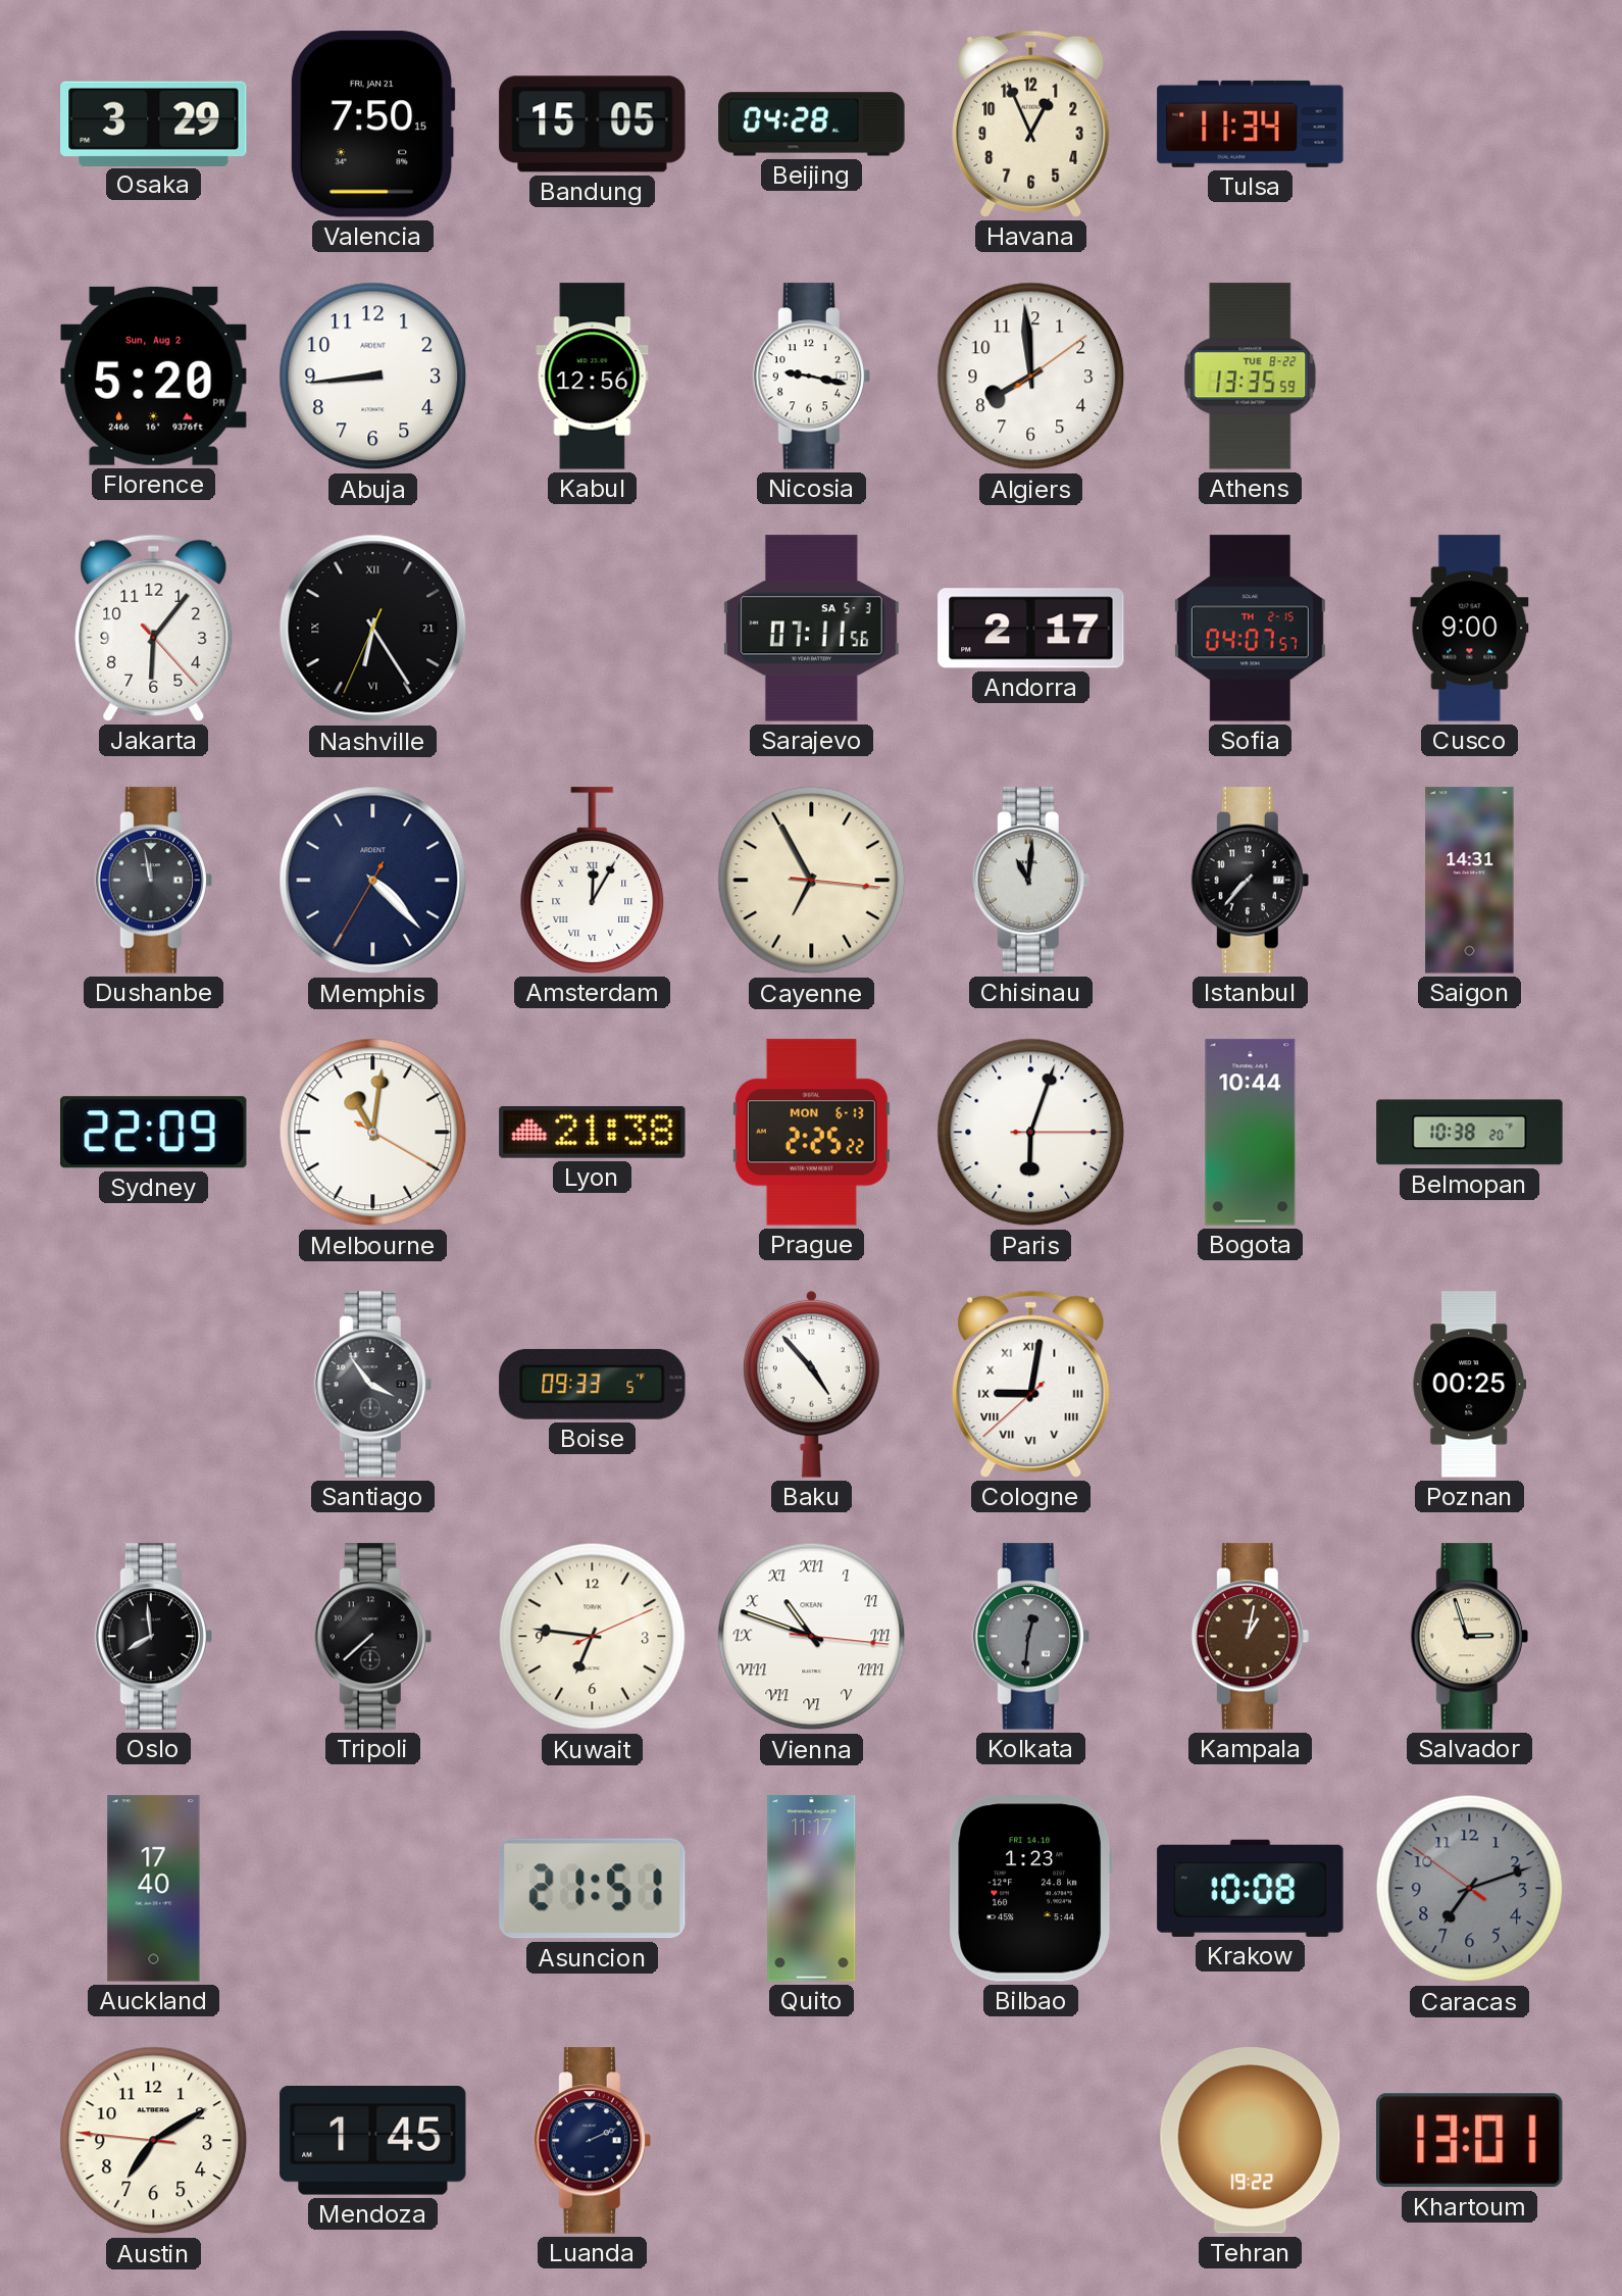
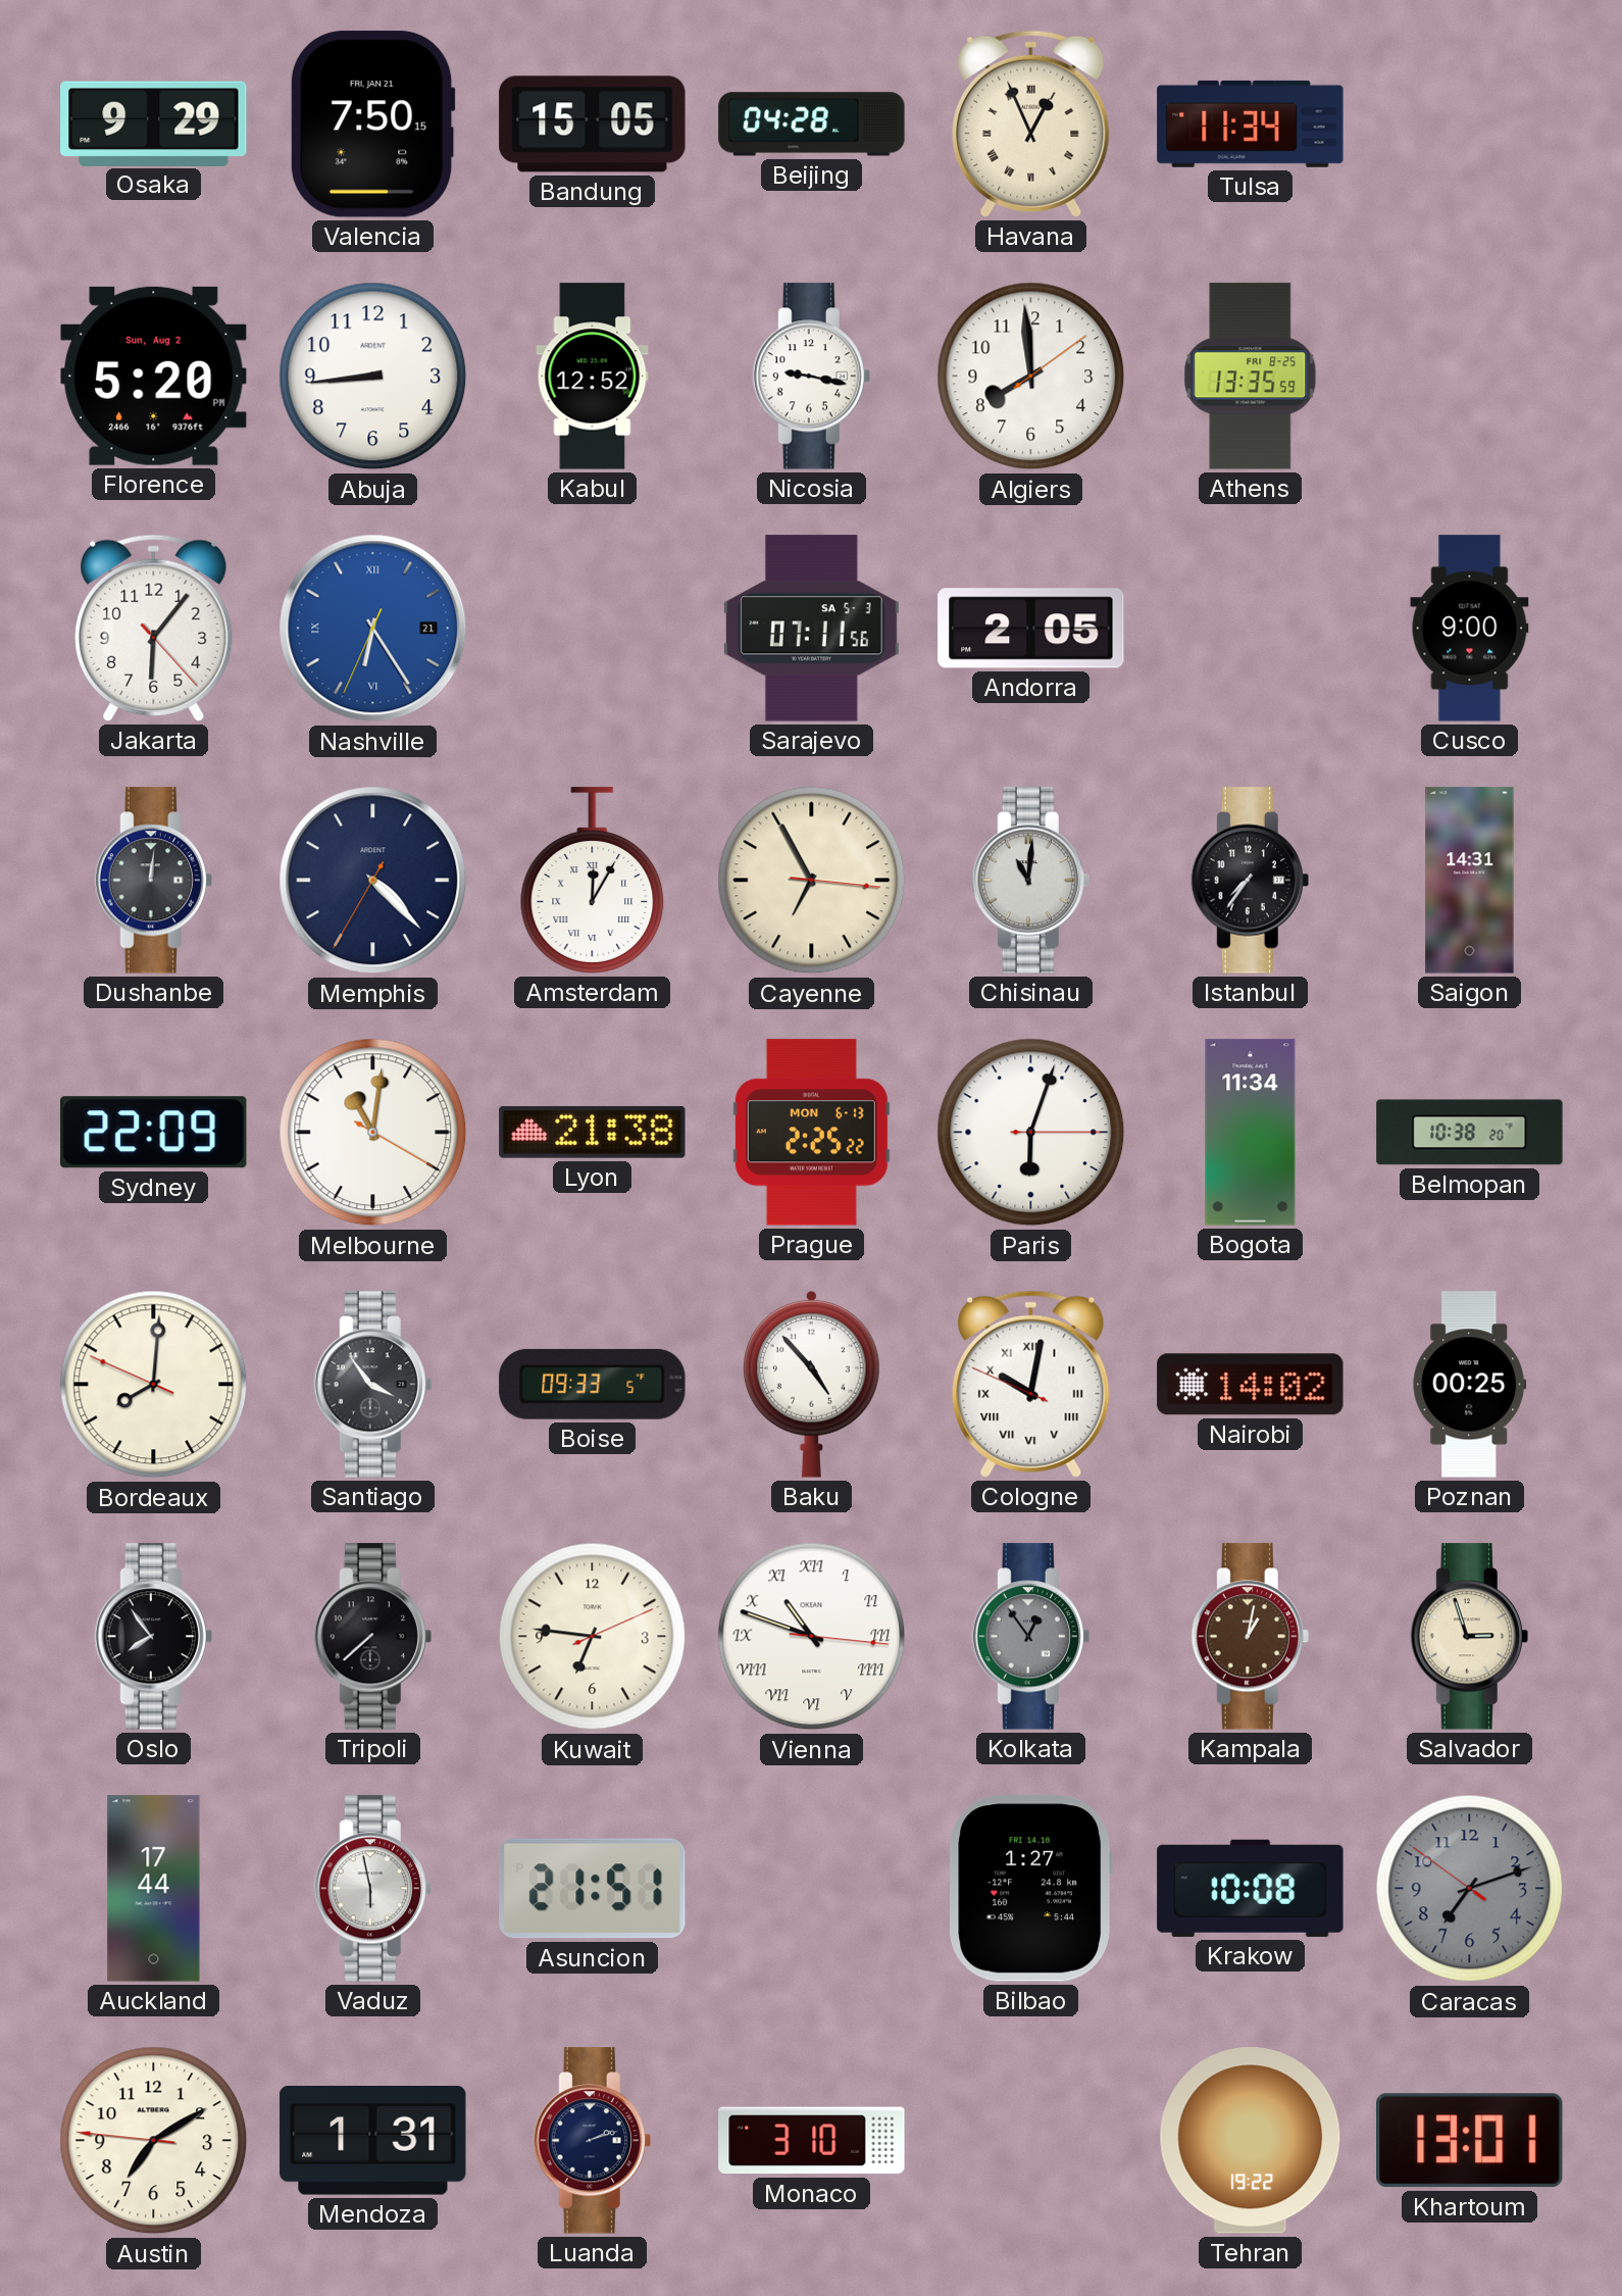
Osaka: 3:29 -> 9:29 (154, 123)
Havana numerals: Arabic -> Roman (1031, 123)
Kabul: 12:56 -> 12:52 (593, 377)
Athens date: TUE 8-22 -> FRI 8-25 (1251, 377)
Nashville dial: black -> blue (373, 629)
Andorra: 2:17 -> 2:05 (1031, 629)
Sofia: 04:07 -> none (1250, 629)
Dushanbe: 11:58 -> 12:01 (153, 881)
Istanbul: 7:37 -> 7:36 (1250, 881)
Bogota: 10:44 -> 11:34 (1251, 1133)
Bordeaux: none -> 8:00 (154, 1385)
Cologne: 9:01 -> 10:01 (1031, 1384)
Nairobi: none -> 14:02 (1251, 1385)
Oslo: 7:59 -> 7:54 (153, 1637)
Kolkata: 12:31 -> 12:54 (1030, 1637)
Auckland: 17:40 -> 17:44 (154, 1889)
Vaduz: none -> 5:58 (372, 1889)
Quito: 11:17 -> none (812, 1889)
Bilbao: 1:23 -> 1:27 (1030, 1889)
Mendoza: 1:45 -> 1:31 (373, 2141)
Luanda: 2:11 -> 2:12 (592, 2141)
Monaco: none -> 3:10 (812, 2141)
